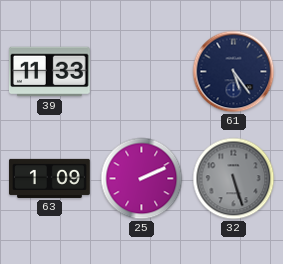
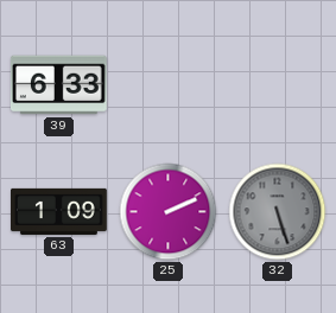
39: 11:33 -> 6:33 (58, 85)
61: 5:24 -> none (234, 72)
